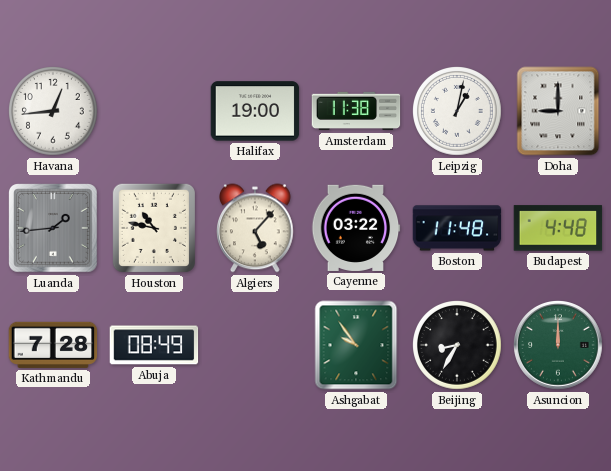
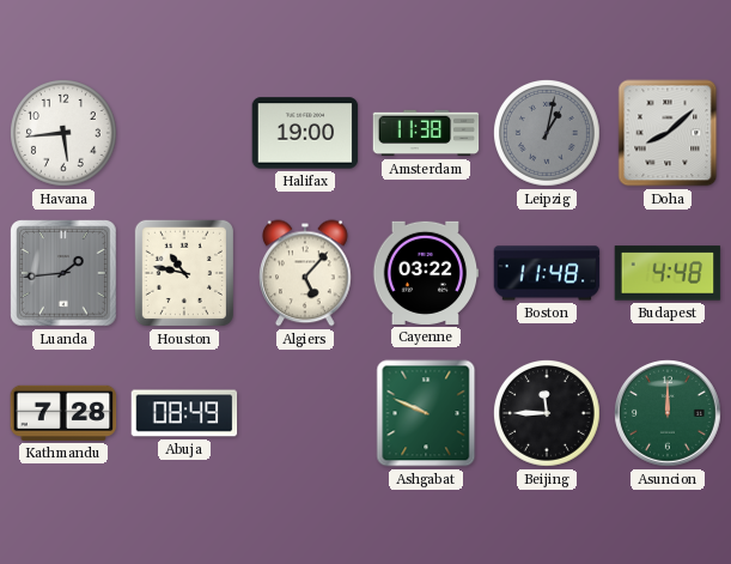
Havana: 12:44 -> 5:44 (65, 134)
Leipzig dial: white -> grey (548, 134)
Doha: 9:00 -> 8:08 (668, 133)
Ashgabat: 9:54 -> 9:49 (426, 413)
Beijing: 8:35 -> 11:45 (548, 414)
